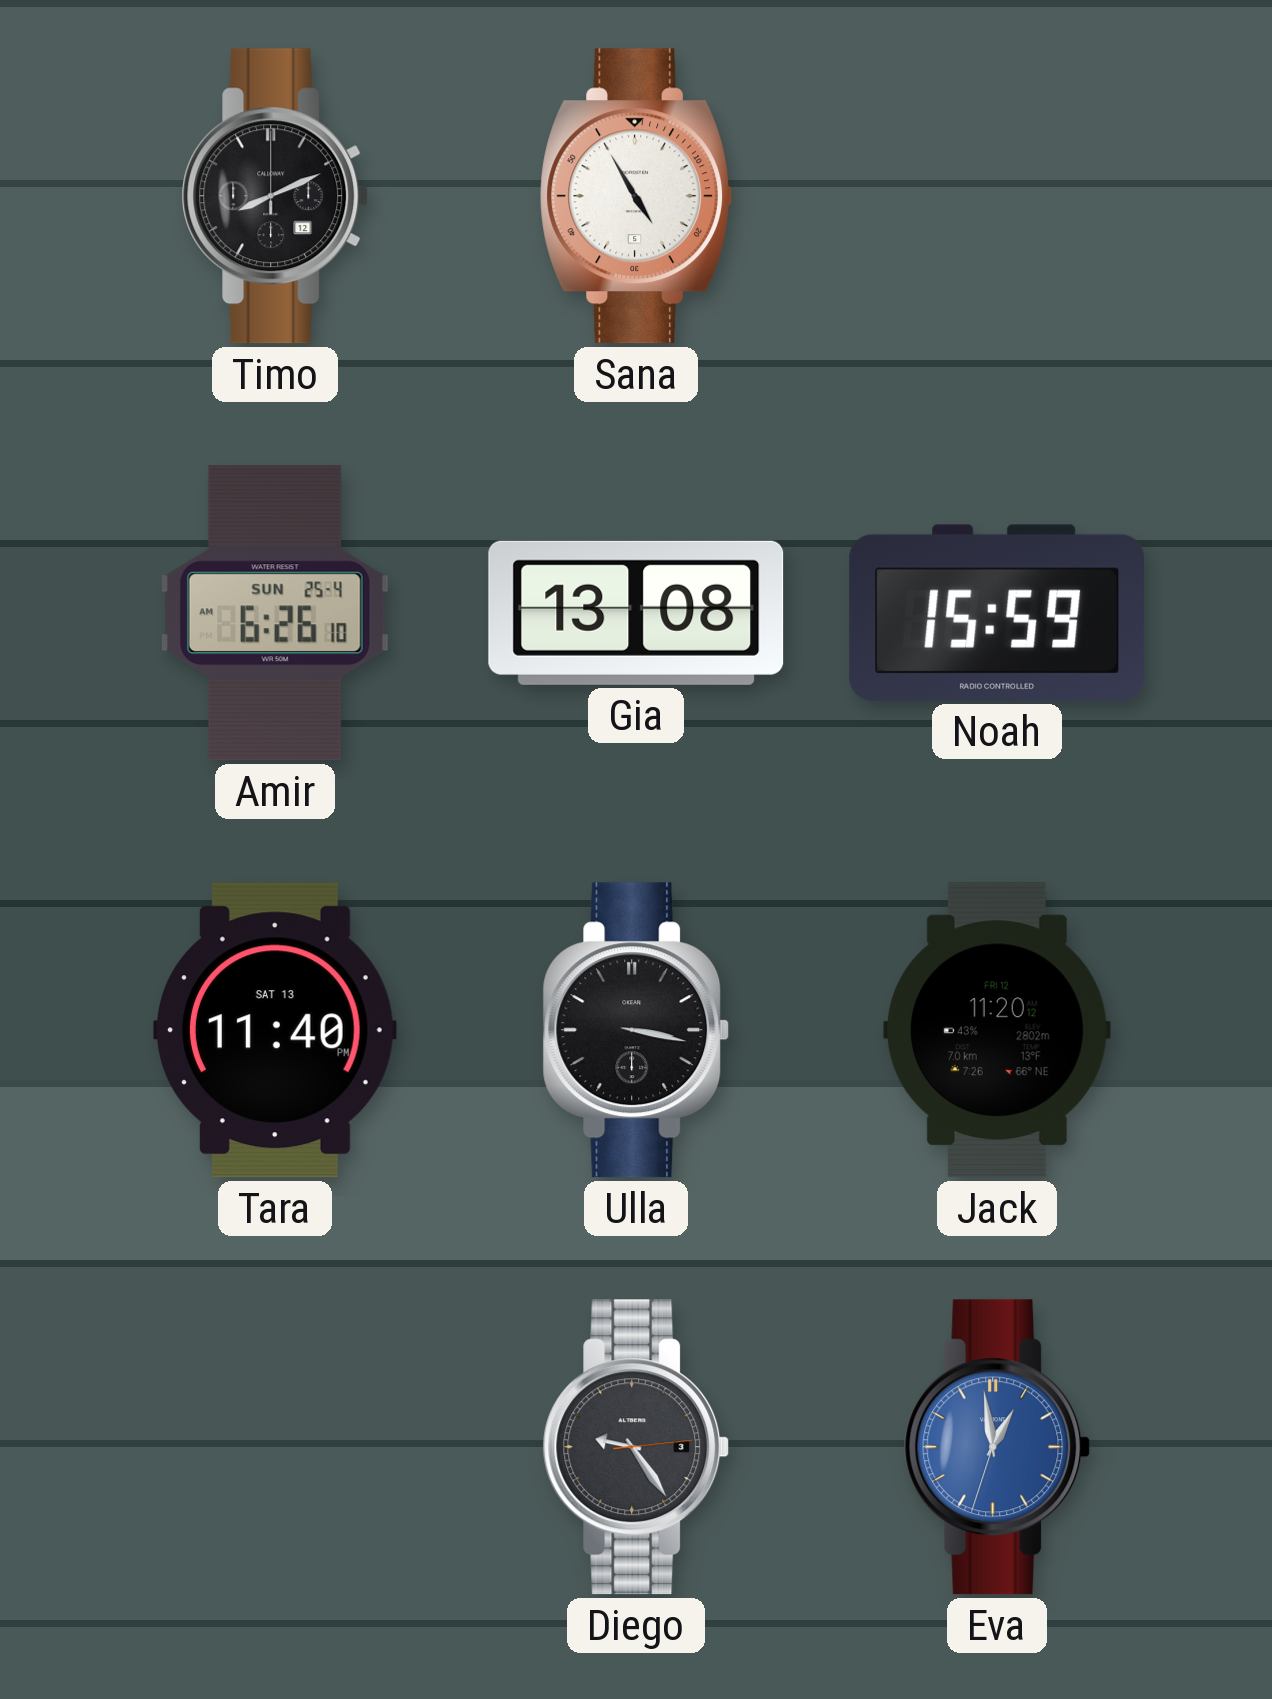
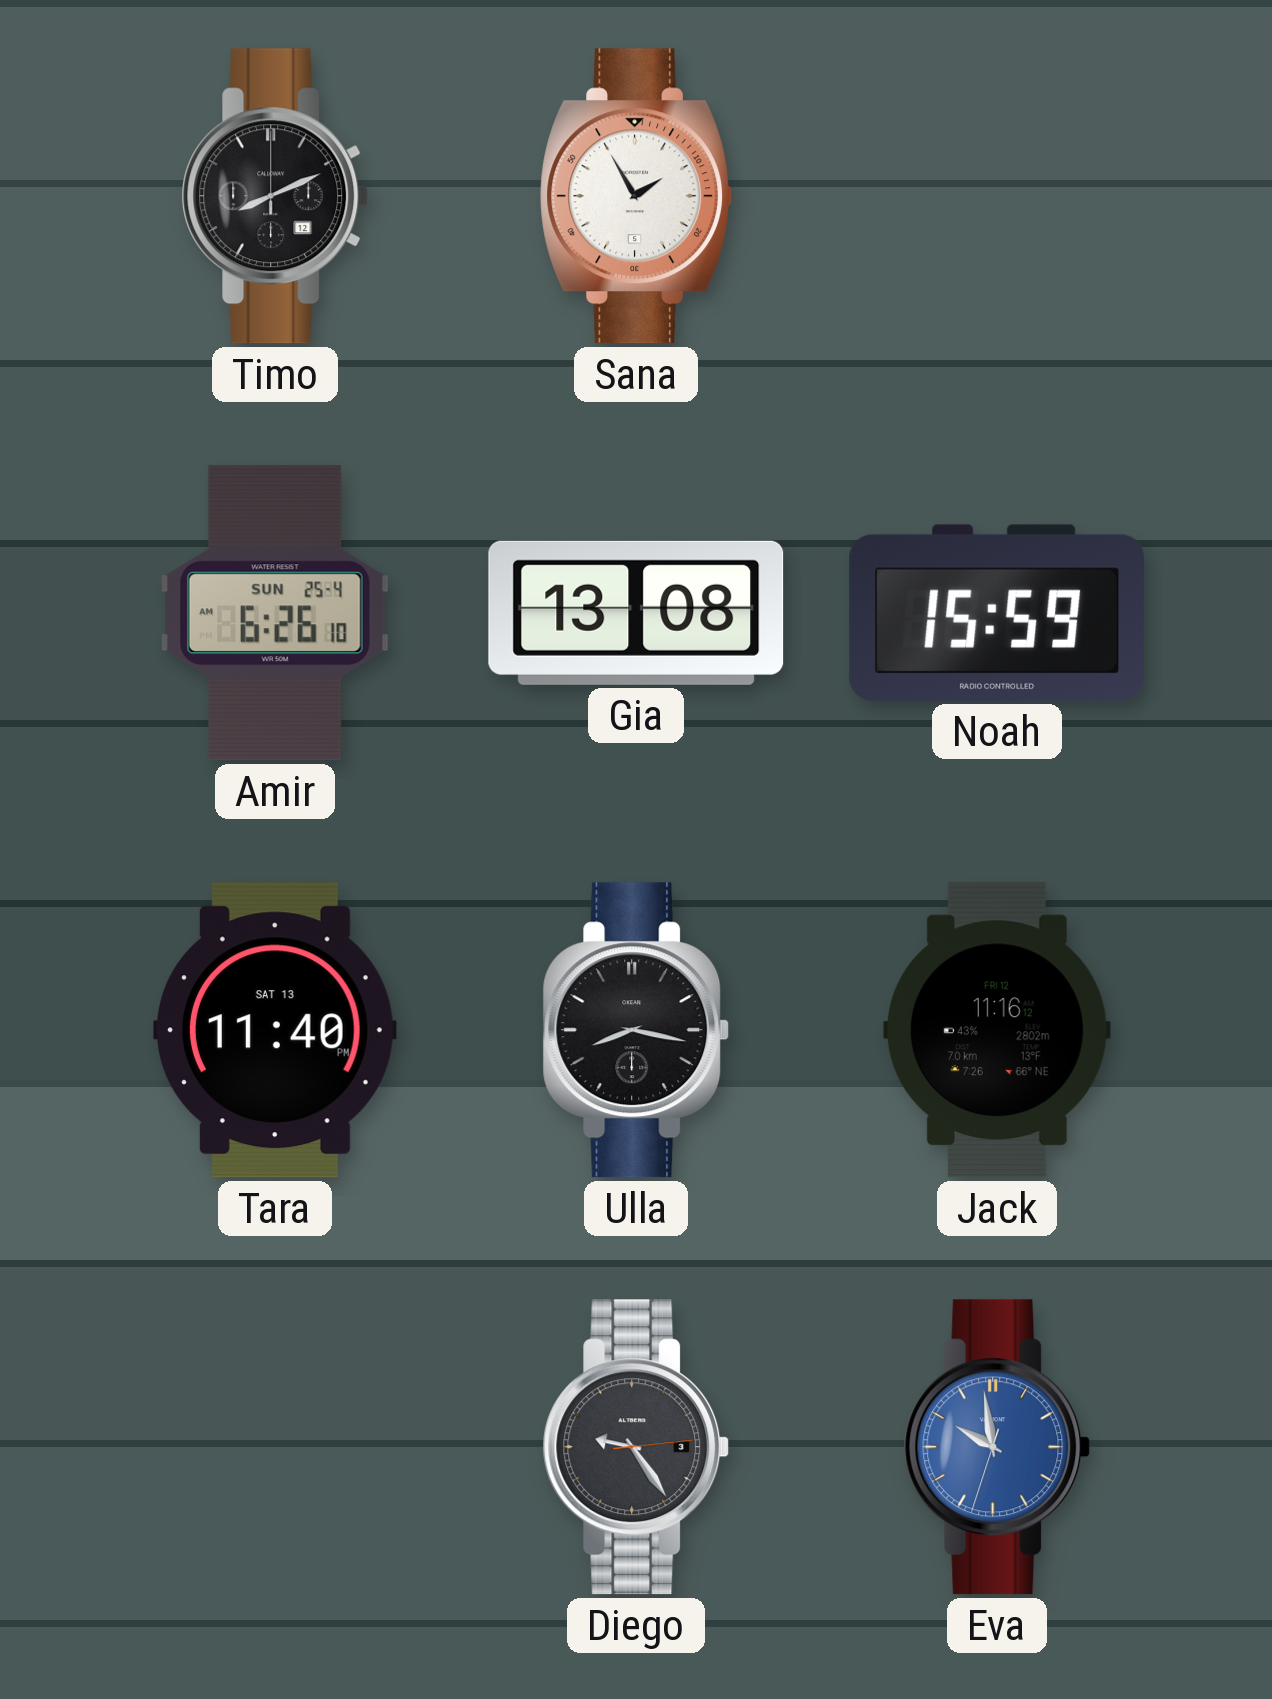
Sana: 4:55 -> 1:55 (636, 196)
Ulla: 3:17 -> 8:17 (636, 1030)
Jack: 11:20 -> 11:16 (997, 1030)
Eva: 12:58 -> 9:58 (997, 1447)
